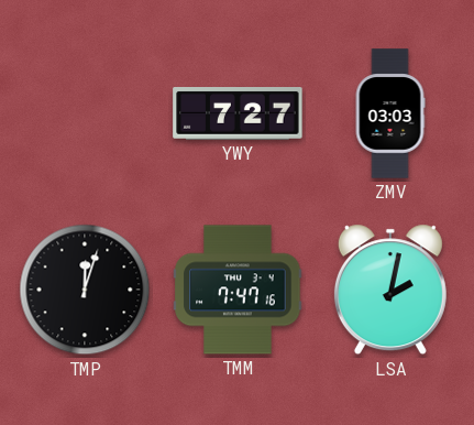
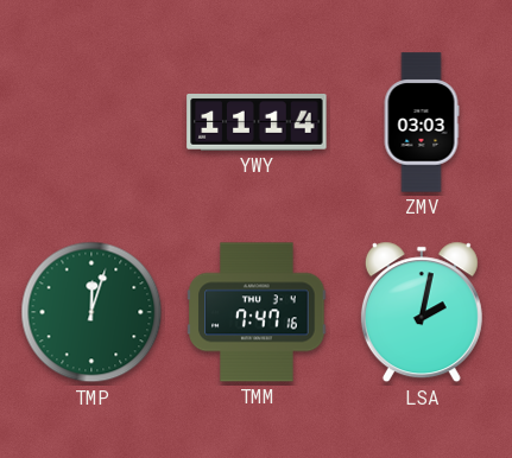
YWY: 7:27 -> 11:14 (257, 123)
TMP dial: black -> green (91, 312)
